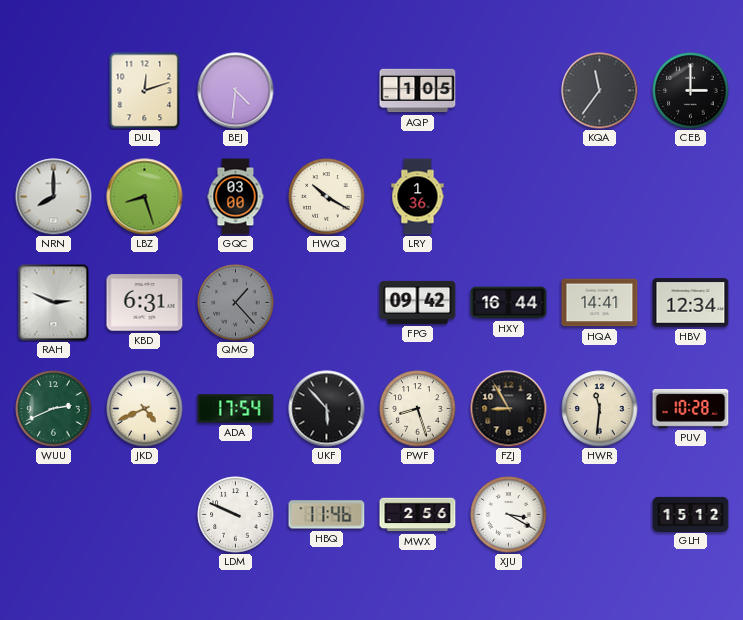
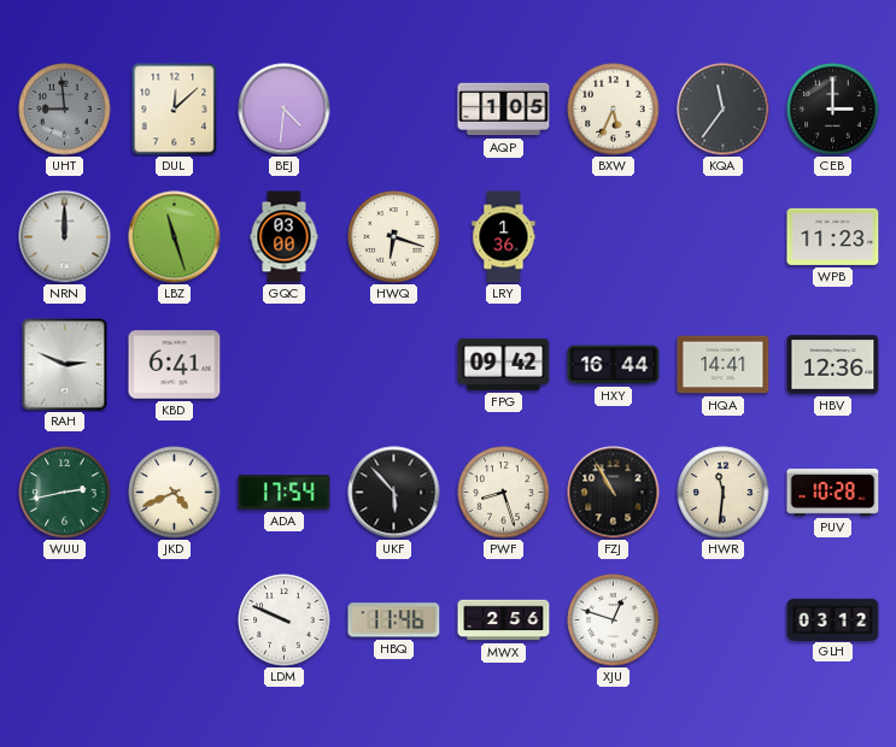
UHT: none -> 8:59 (65, 110)
DUL: 12:12 -> 12:08 (175, 108)
BXW: none -> 5:34 (614, 110)
NRN: 8:00 -> 12:00 (65, 237)
LBZ: 8:27 -> 11:27 (175, 237)
HWQ: 10:20 -> 6:18 (394, 237)
WPB: none -> 11:23 (833, 236)
KBD: 6:31 -> 6:41 (175, 365)
QMG: 1:23 -> none (236, 303)
HBV: 12:34 -> 12:36 (833, 365)
WUU: 2:41 -> 2:43 (65, 493)
FZJ: 8:55 -> 10:55 (614, 493)
XJU: 3:20 -> 12:48 (614, 620)
GLH: 15:12 -> 03:12 (833, 619)
